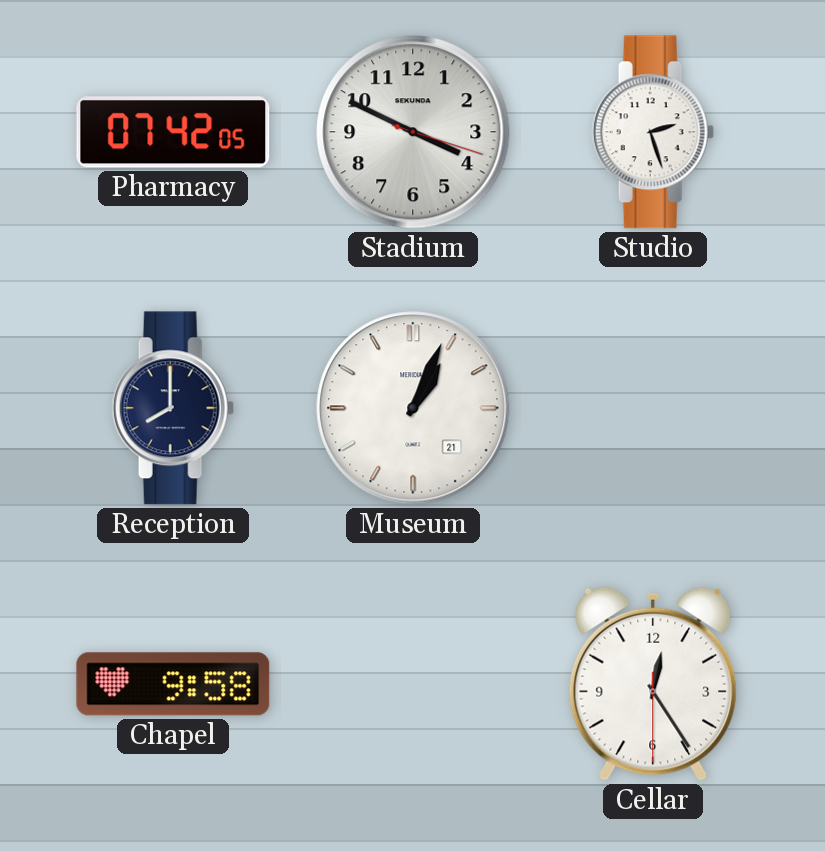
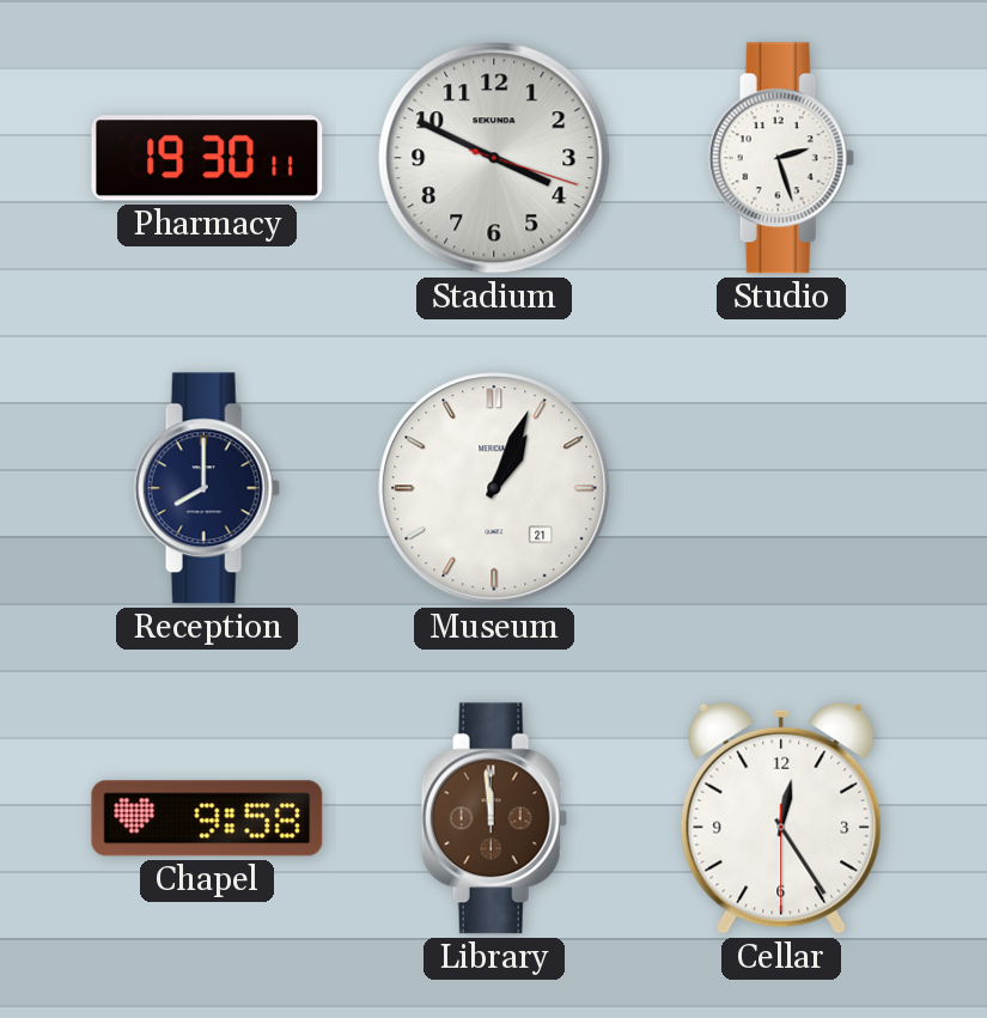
Pharmacy: 07:42 -> 19:30 (207, 158)
Library: none -> 11:59 (494, 818)
